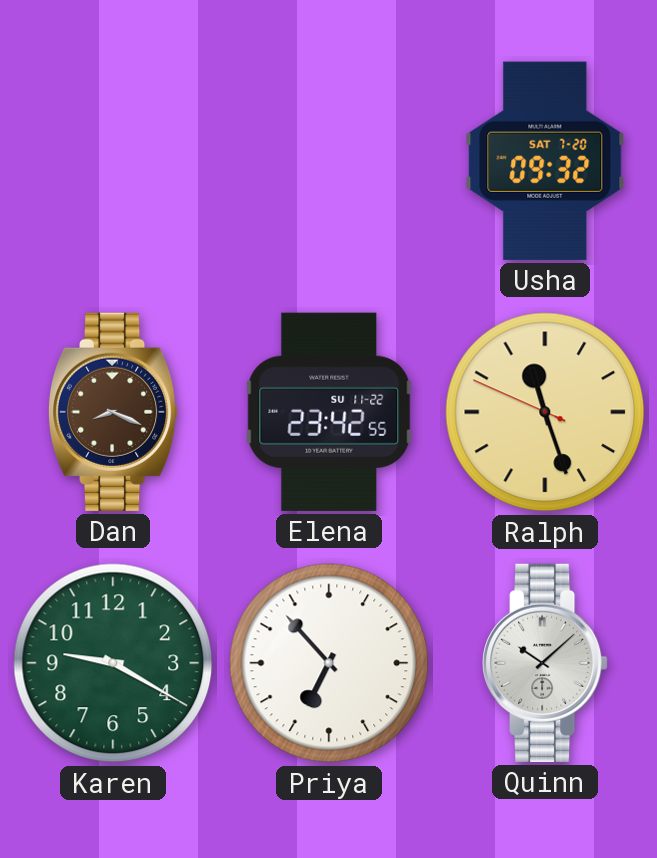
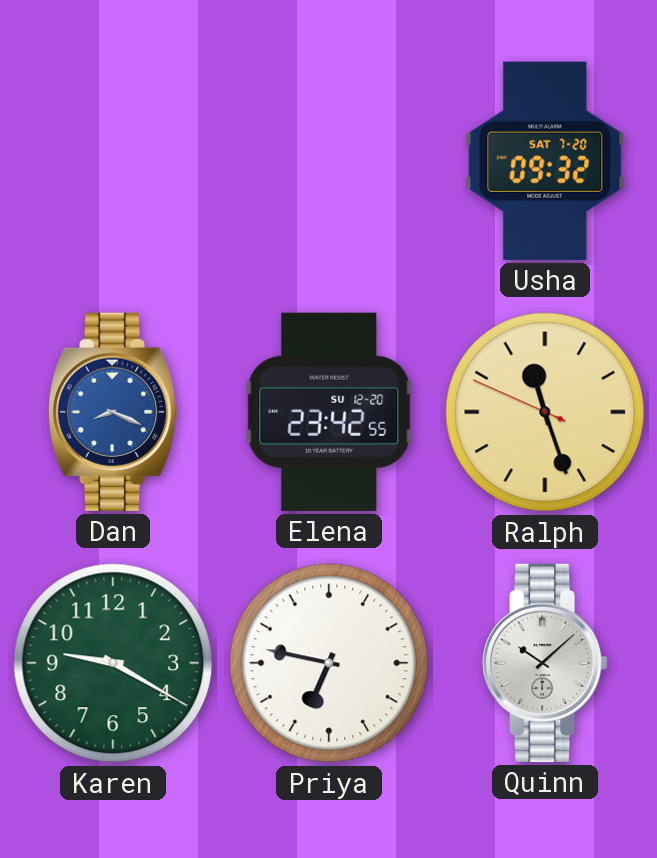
Dan dial: brown -> blue (113, 412)
Elena date: SU 11-22 -> SU 12-20 (329, 412)
Priya: 6:53 -> 6:47 (329, 663)
